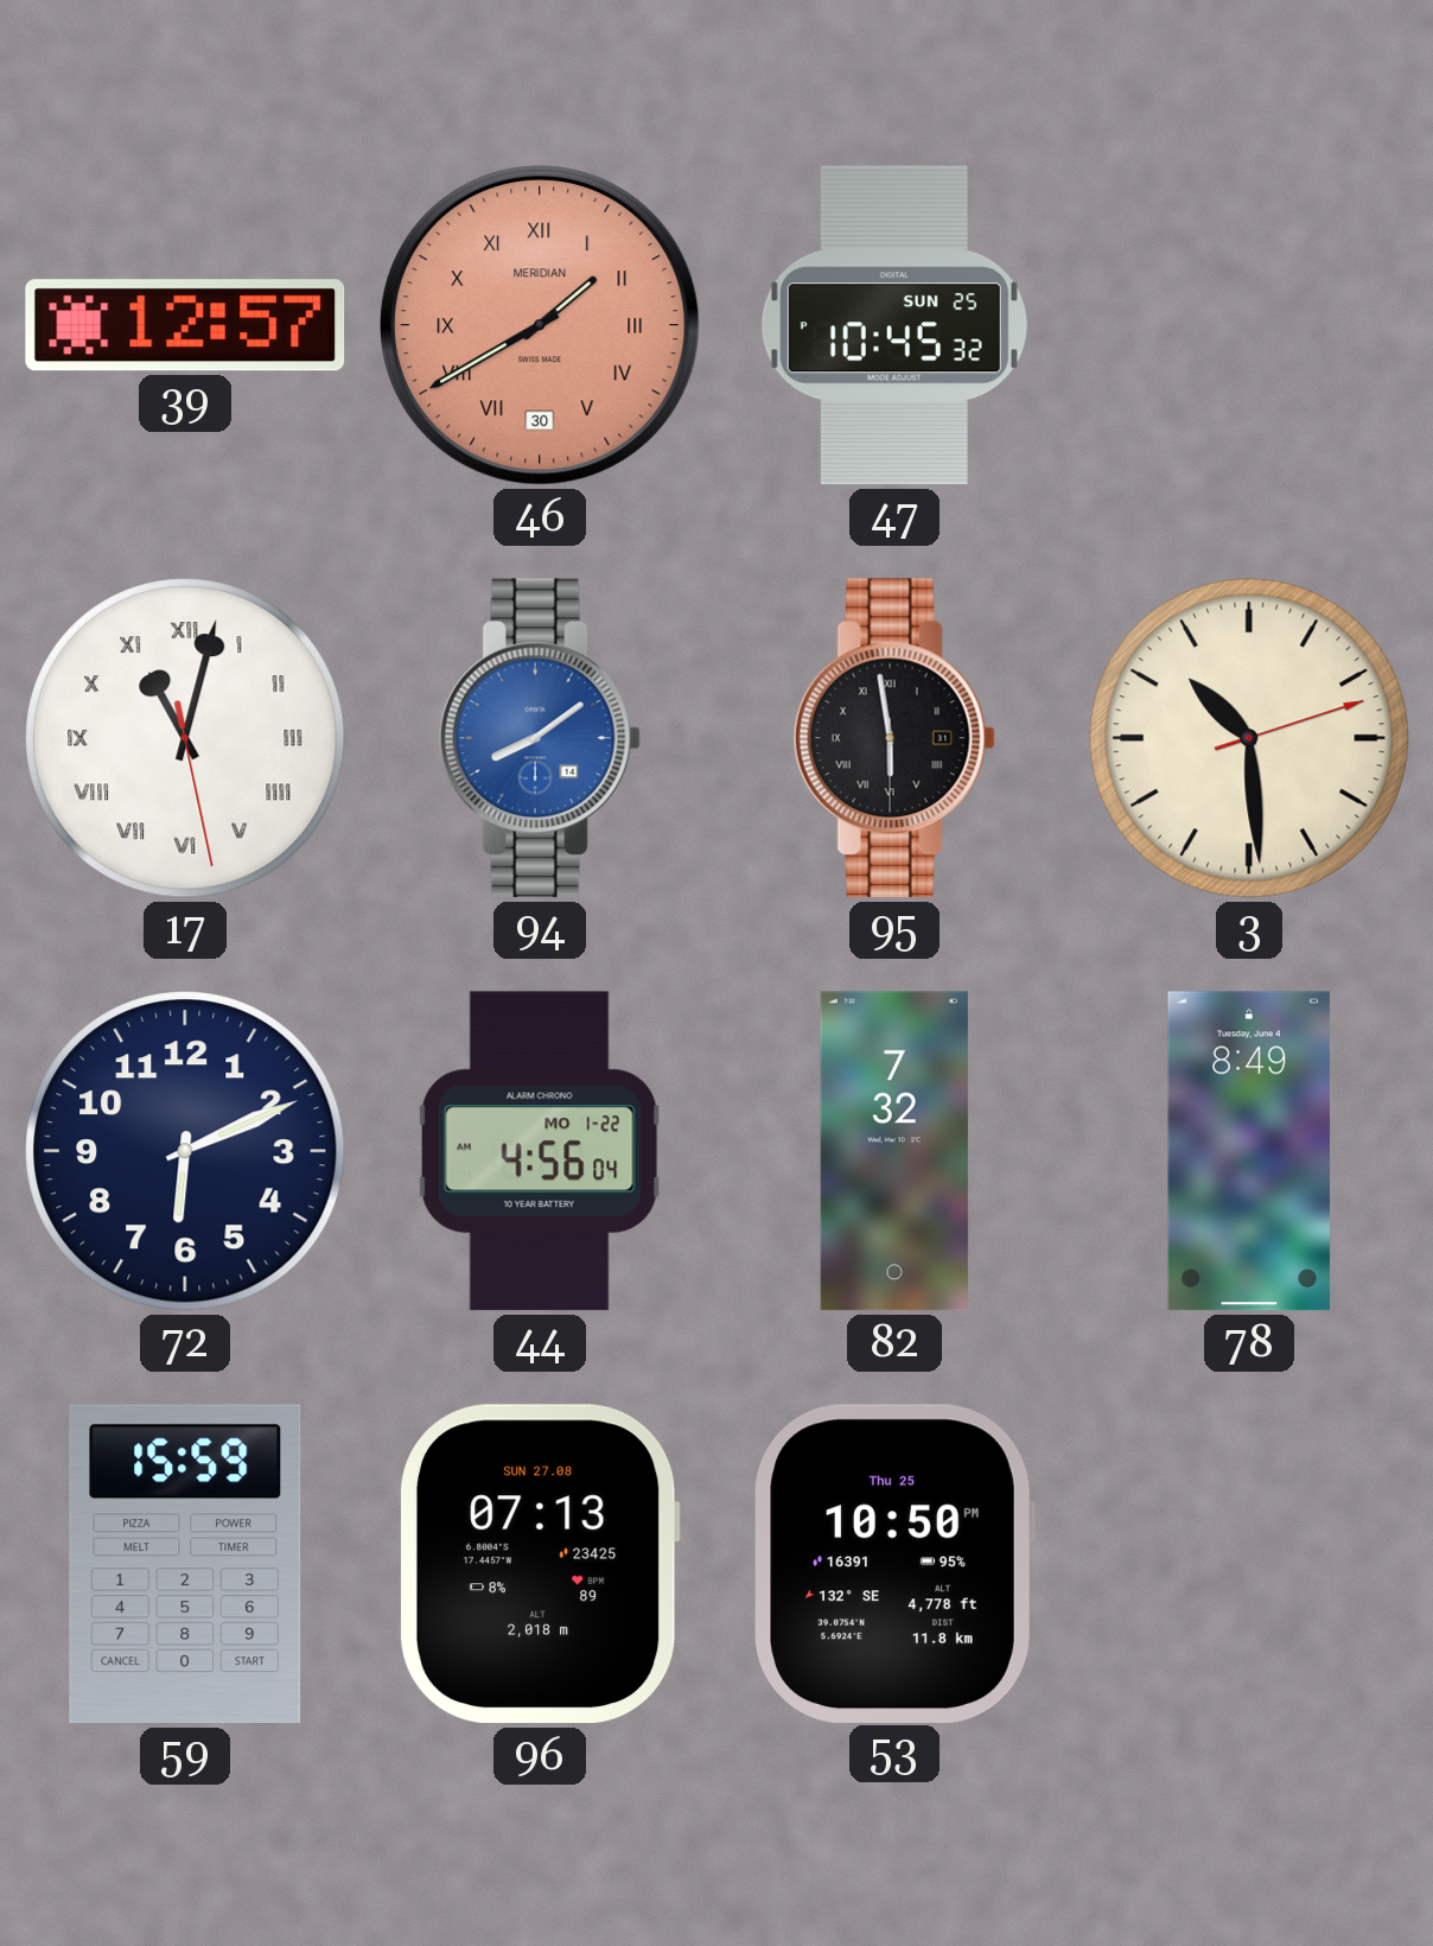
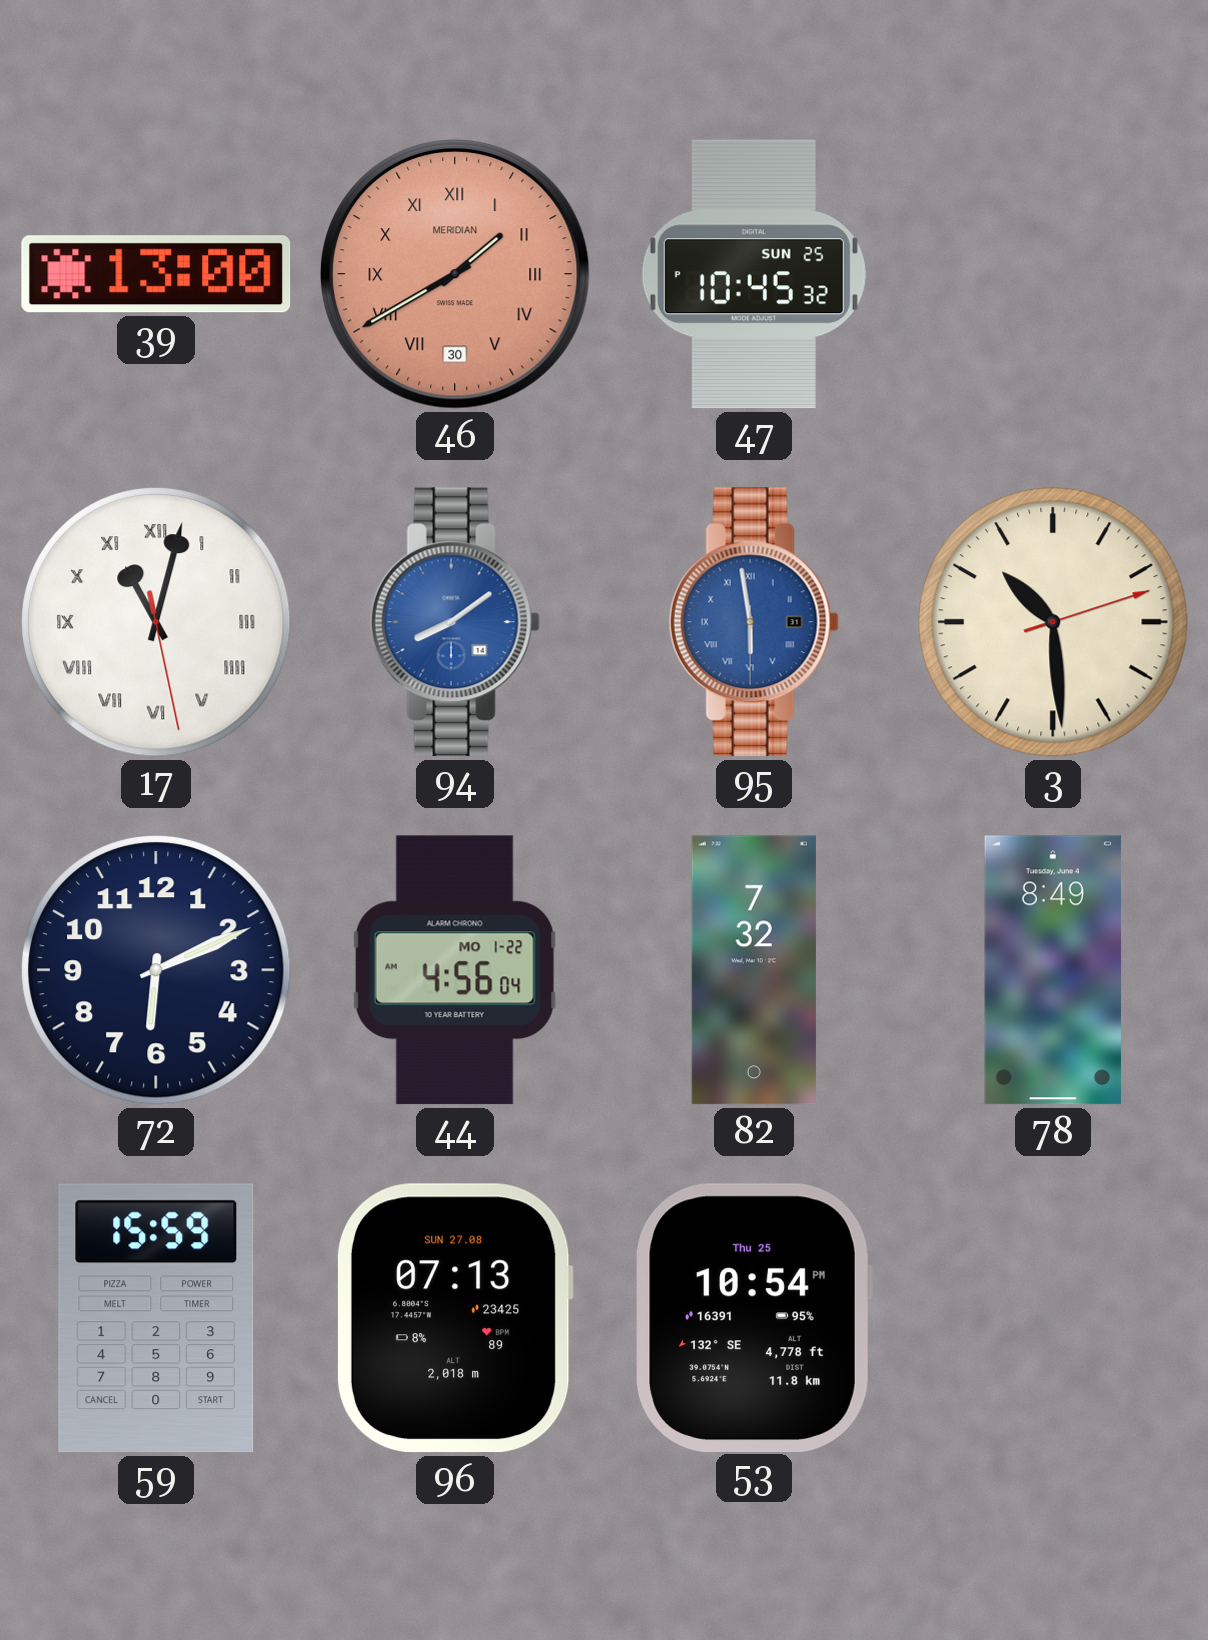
39: 12:57 -> 13:00 (156, 274)
95 dial: black -> blue (754, 622)
53: 10:50 -> 10:54 (754, 1317)
